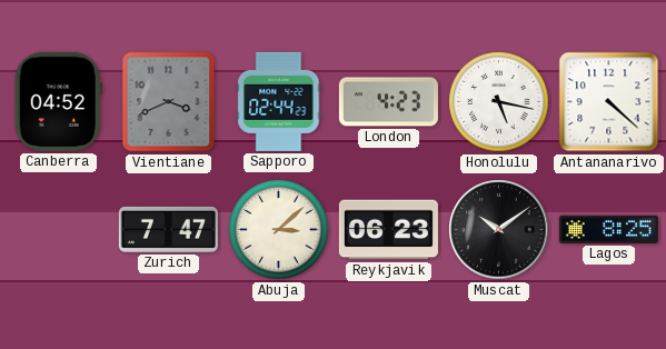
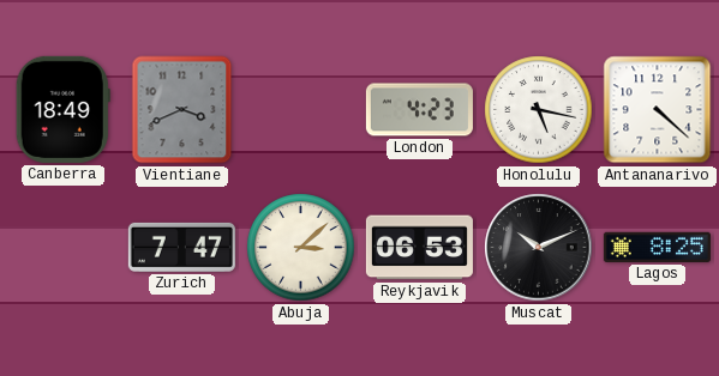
Canberra: 04:52 -> 18:49 (62, 109)
Sapporo: 02:44 -> none (279, 101)
Reykjavik: 06:23 -> 06:53 (419, 248)
Muscat: 10:09 -> 10:11 (539, 248)
